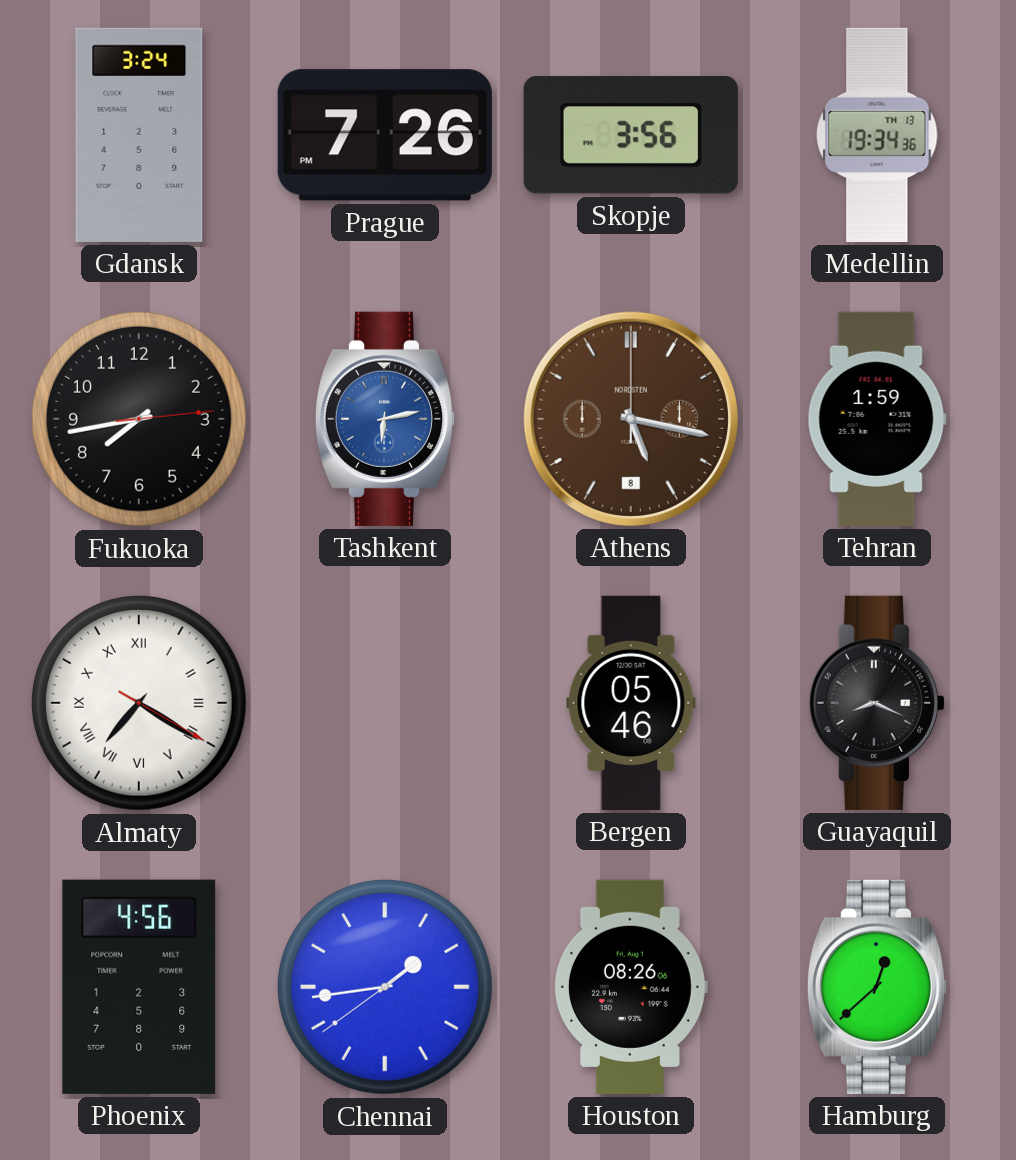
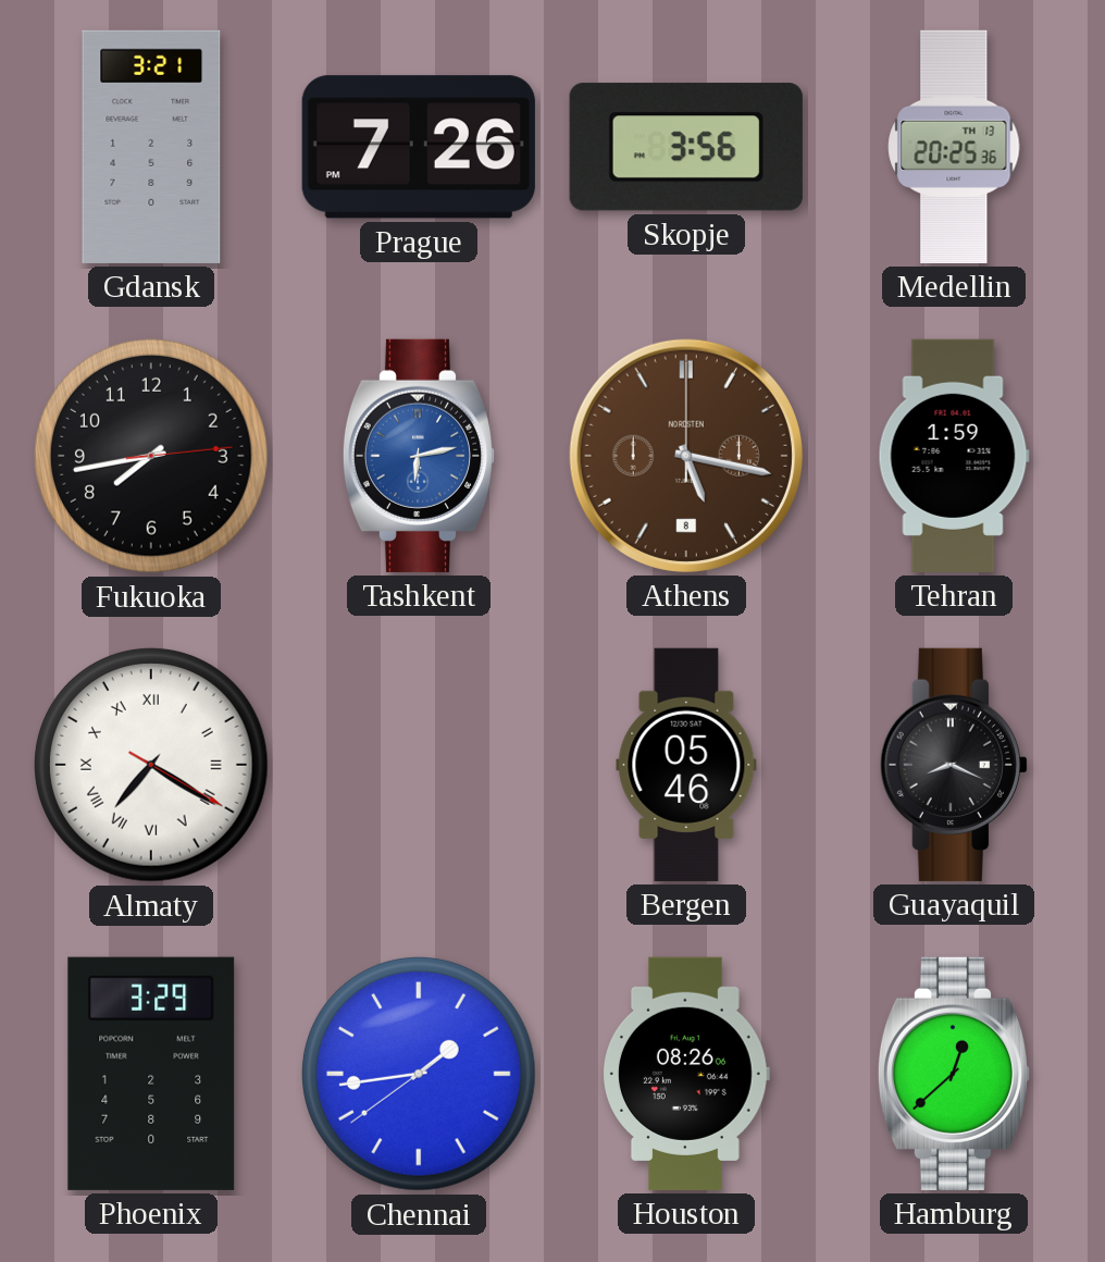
Gdansk: 3:24 -> 3:21 (151, 147)
Medellin: 19:34 -> 20:25 (954, 147)
Phoenix: 4:56 -> 3:29 (151, 1074)
